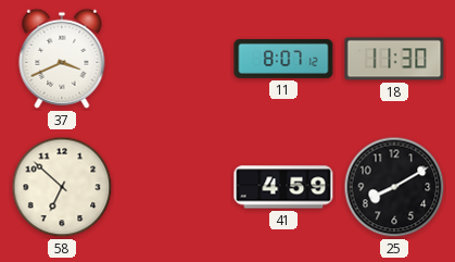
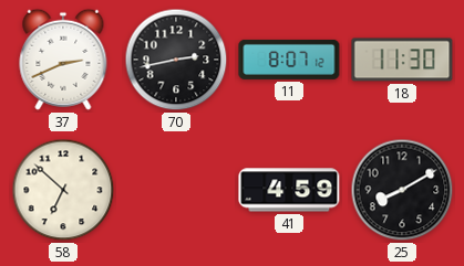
37: 3:41 -> 2:41 (63, 60)
70: none -> 2:43 (176, 60)
